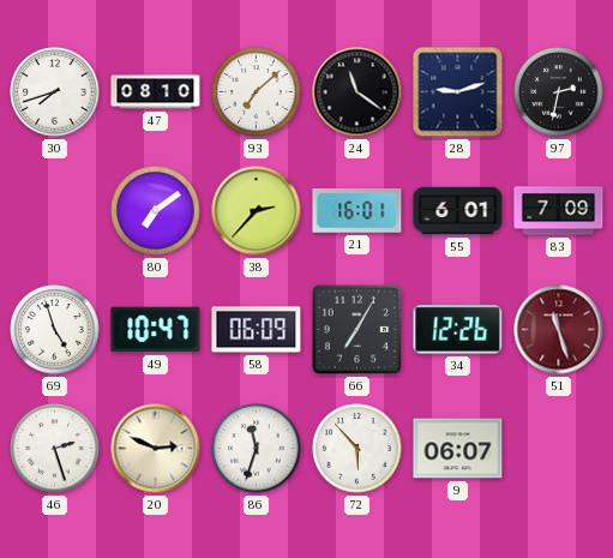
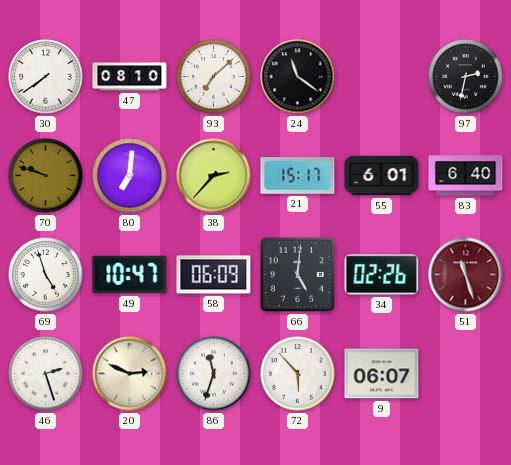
30: 7:42 -> 7:39 (46, 77)
28: 9:12 -> none (458, 92)
70: none -> 9:48 (46, 176)
80: 7:09 -> 7:01 (130, 176)
21: 16:01 -> 15:17 (298, 176)
83: 7:09 -> 6:40 (466, 176)
66: 7:05 -> 5:01 (297, 274)
34: 12:26 -> 02:26 (382, 275)
